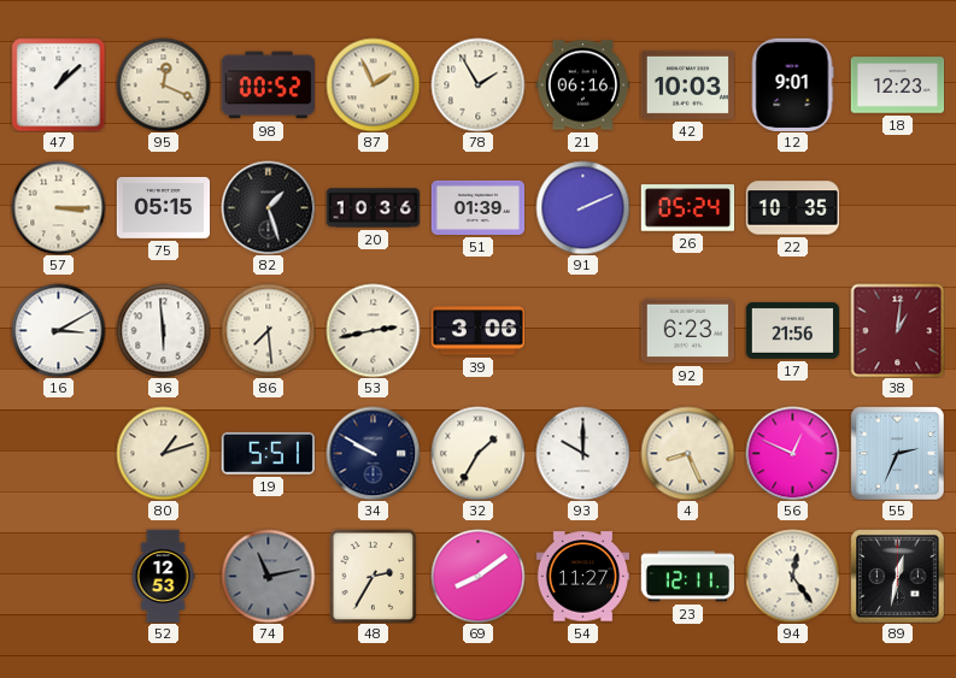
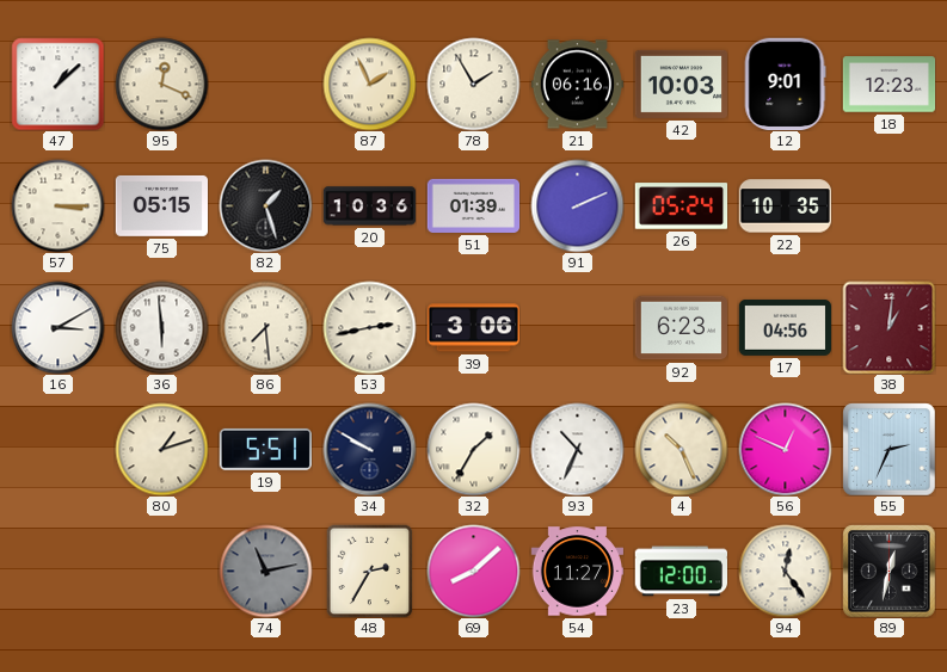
98: 00:52 -> none (268, 86)
17: 21:56 -> 04:56 (785, 327)
93: 10:00 -> 10:34 (577, 449)
4: 8:26 -> 10:26 (681, 449)
52: 12:53 -> none (163, 576)
69: 8:09 -> 8:08 (473, 571)
23: 12:11 -> 12:00 (681, 572)
